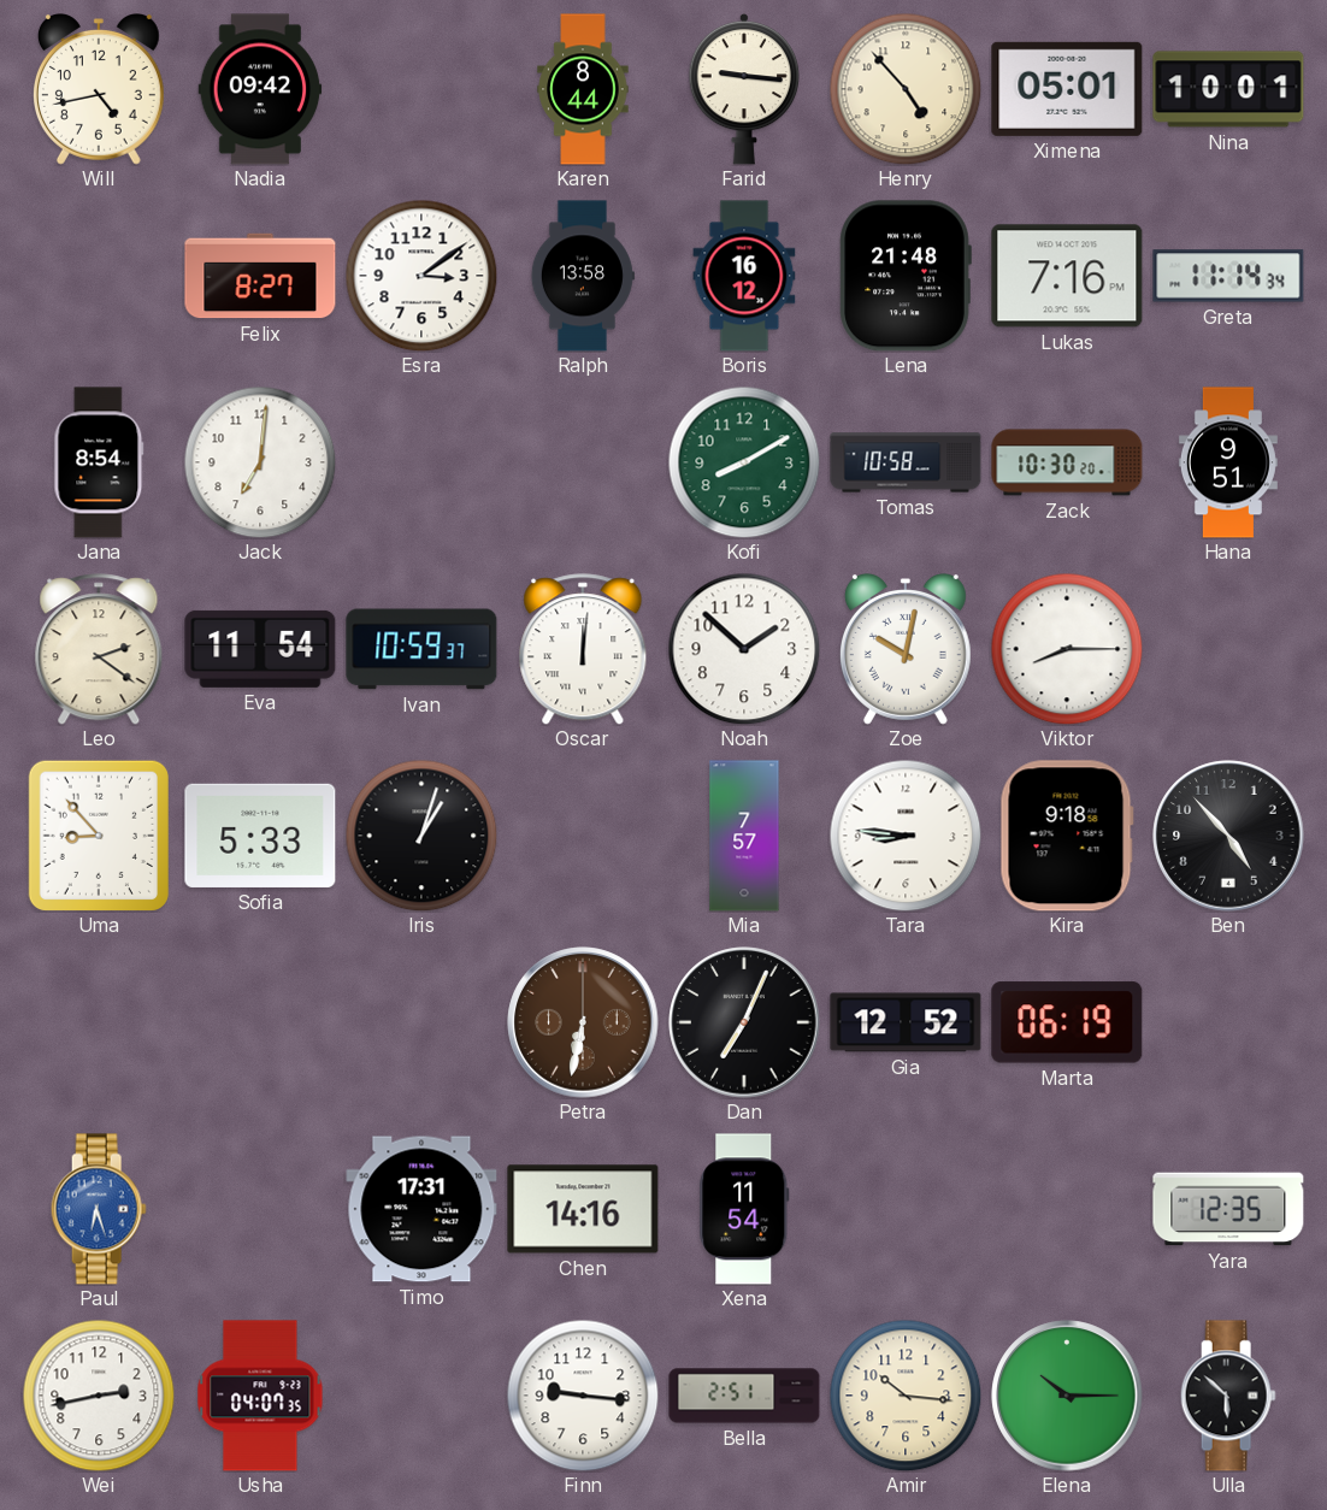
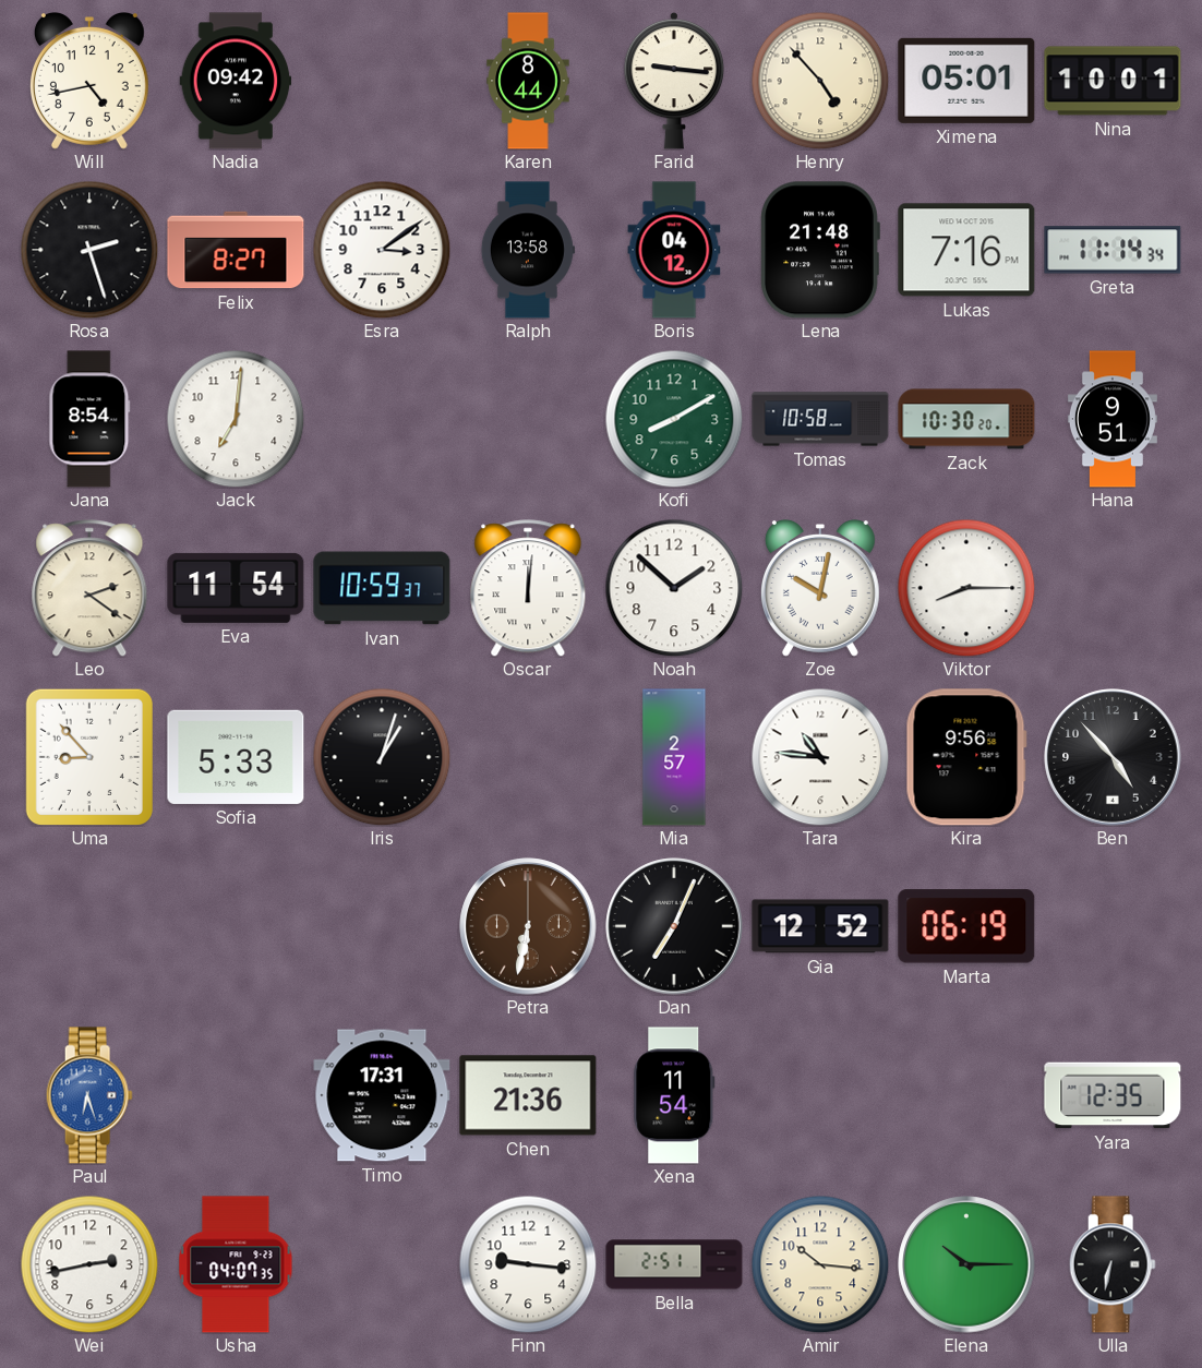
Rosa: none -> 2:27 (89, 250)
Boris: 16:12 -> 04:12 (674, 250)
Mia: 7:57 -> 2:57 (674, 757)
Tara: 8:46 -> 10:46 (820, 757)
Kira: 9:18 -> 9:56 (966, 757)
Chen: 14:16 -> 21:36 (528, 1095)
Ulla: 5:52 -> 6:32 (1113, 1264)
